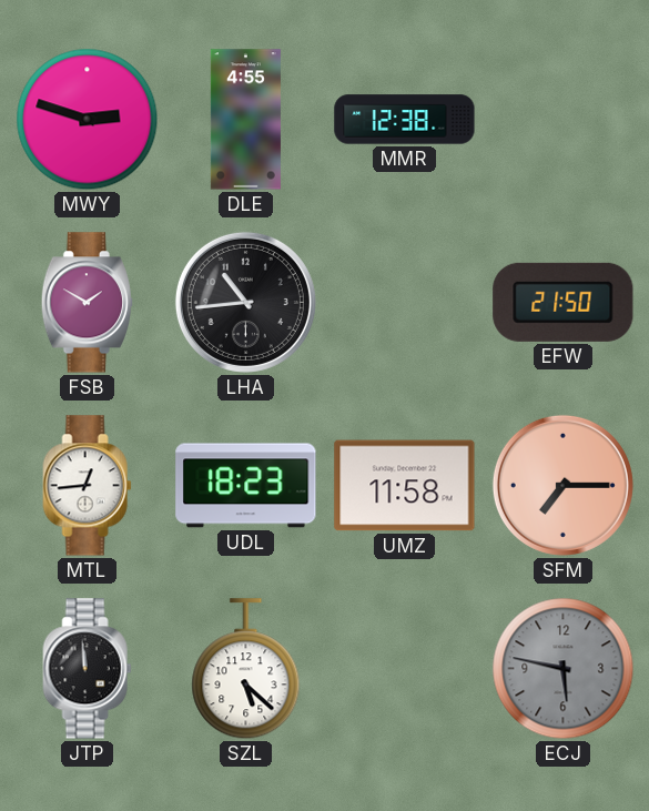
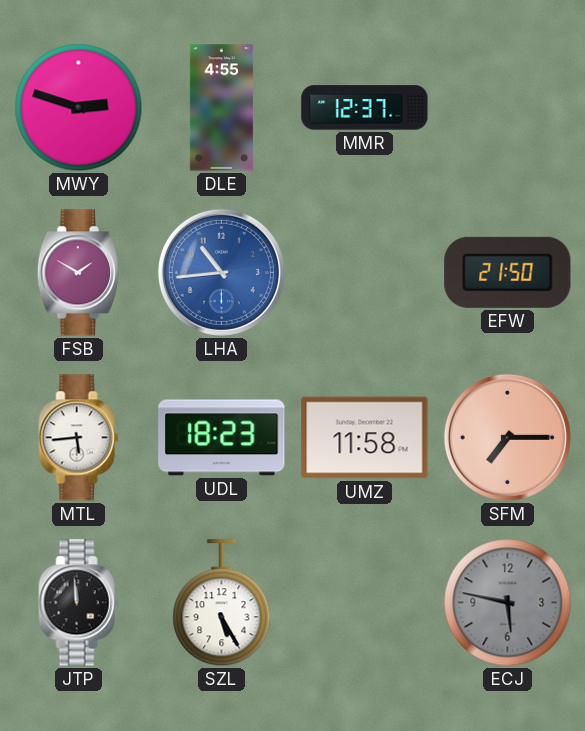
MMR: 12:38 -> 12:37 (365, 108)
LHA dial: black -> blue (221, 272)
MTL: 12:44 -> 5:44 (79, 438)
SZL: 5:22 -> 5:25 (222, 603)
